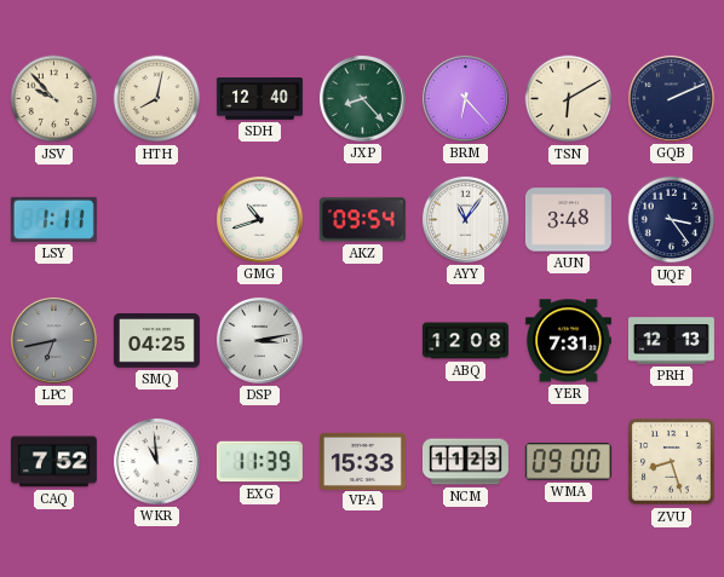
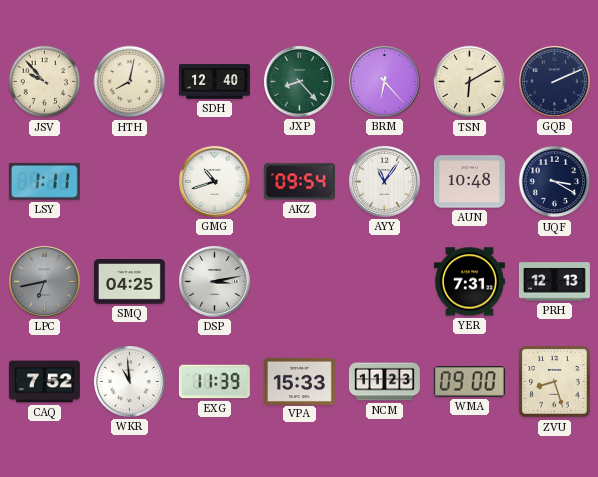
AUN: 3:48 -> 10:48 (469, 182)
UQF: 3:24 -> 3:20 (555, 182)
ABQ: 12:08 -> none (465, 341)
